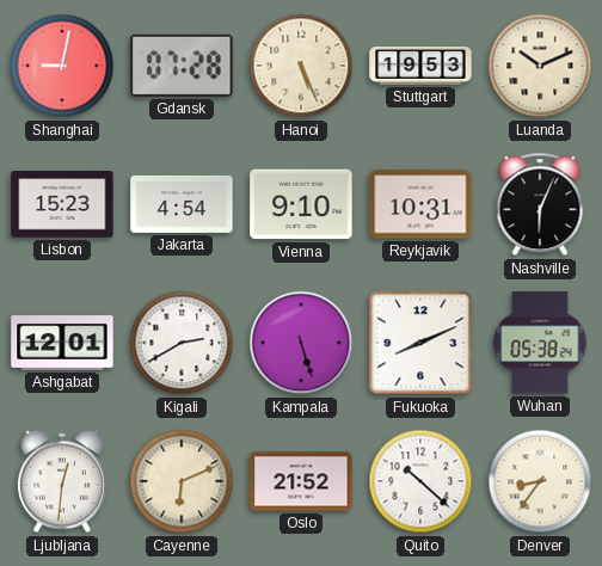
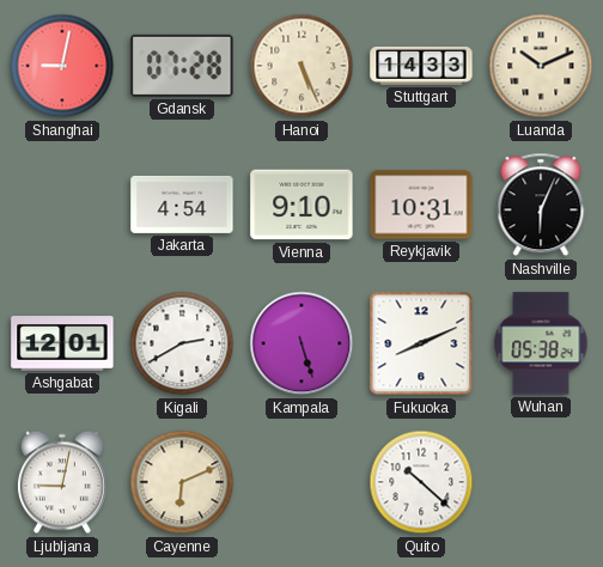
Stuttgart: 19:53 -> 14:33 (421, 66)
Lisbon: 15:23 -> none (62, 204)
Ljubljana: 12:31 -> 9:02 (62, 482)
Oslo: 21:52 -> none (301, 481)
Denver: 8:36 -> none (540, 481)
